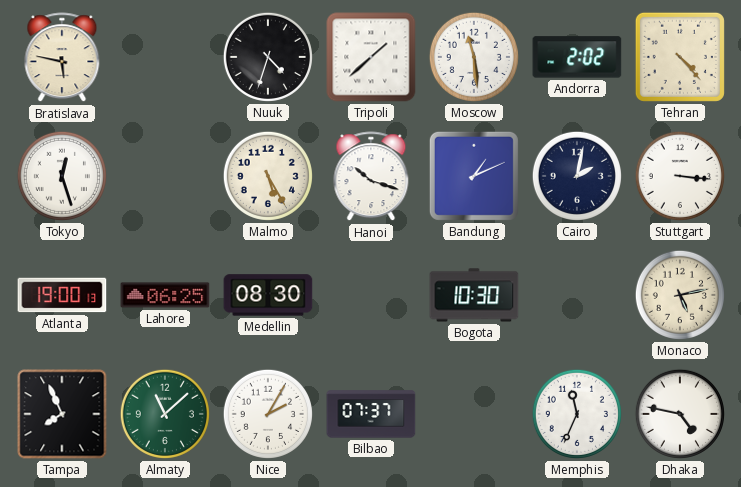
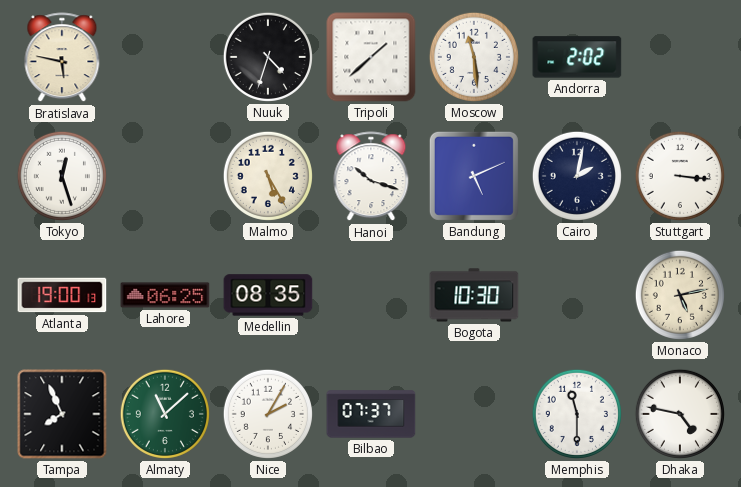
Tehran: 4:23 -> none (680, 57)
Bandung: 1:11 -> 5:11 (474, 176)
Medellin: 08:30 -> 08:35 (268, 295)
Memphis: 11:34 -> 11:30 (577, 414)
